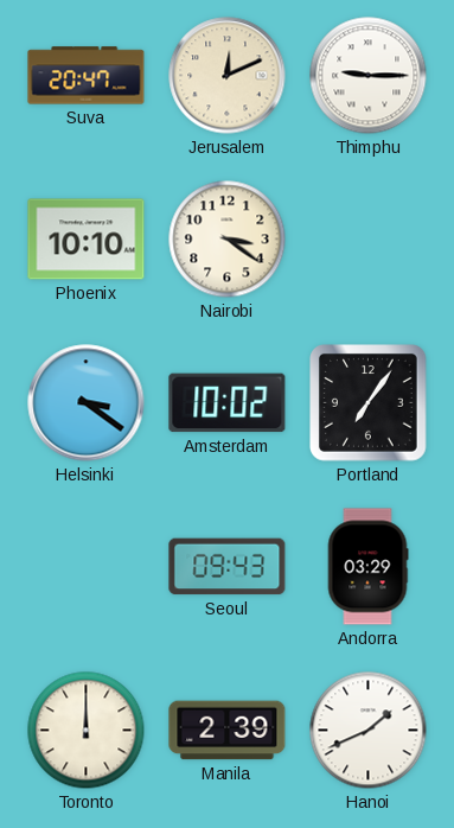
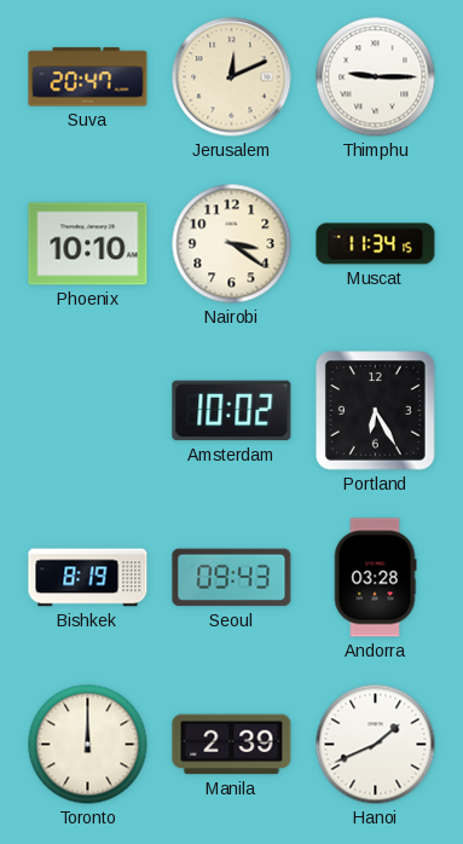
Muscat: none -> 11:34 (376, 244)
Helsinki: 3:21 -> none (87, 403)
Portland: 7:06 -> 6:25 (376, 411)
Bishkek: none -> 8:19 (88, 578)
Andorra: 03:29 -> 03:28 (375, 578)
